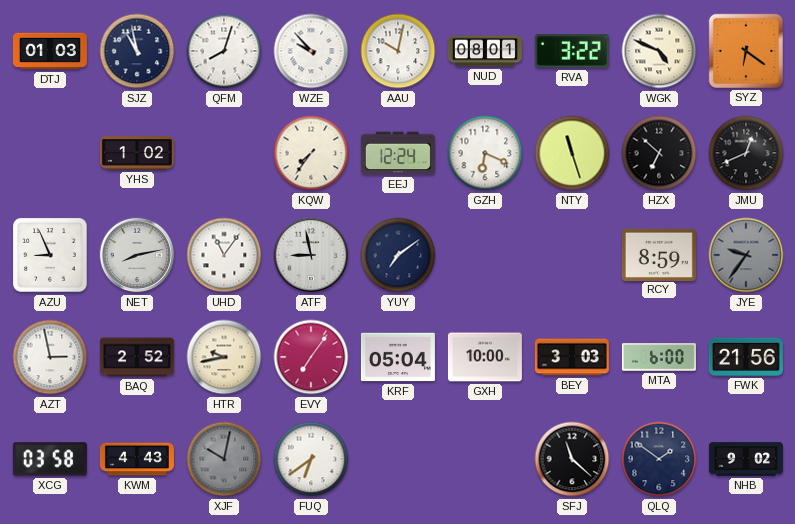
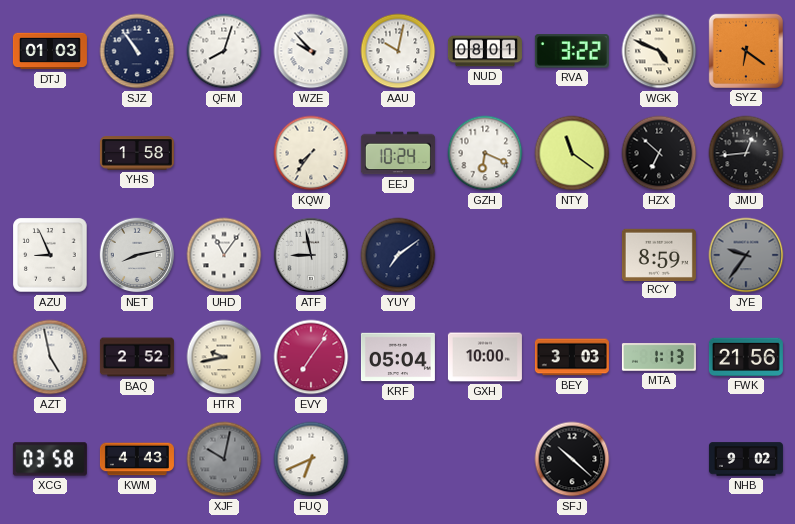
SJZ: 10:58 -> 10:54 (137, 51)
YHS: 1:02 -> 1:58 (137, 153)
EEJ: 12:24 -> 10:24 (398, 153)
NTY: 11:27 -> 11:21 (572, 153)
JMU: 12:41 -> 12:44 (746, 153)
AZT: 2:58 -> 4:58 (50, 357)
MTA: 6:00 -> 1:13 (659, 357)
FUQ: 6:39 -> 6:41 (311, 459)
SFJ: 11:22 -> 10:22 (572, 459)
QLQ: 1:51 -> none (659, 459)
